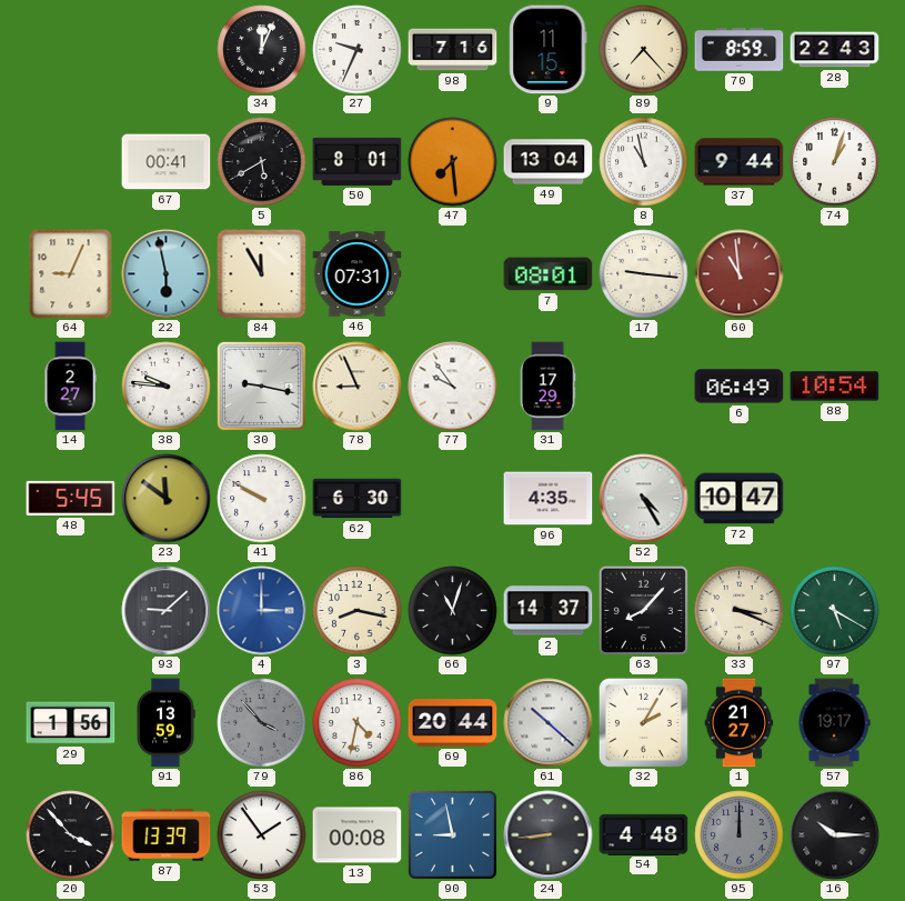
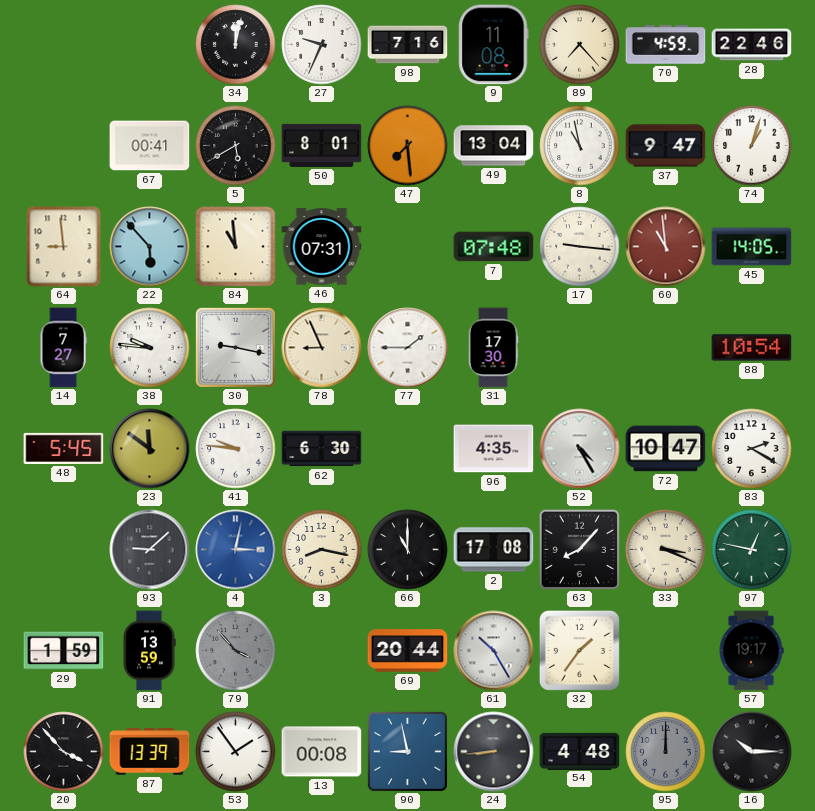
34: 12:04 -> 12:02 (236, 45)
9: 11:15 -> 11:08 (494, 45)
70: 8:59 -> 4:59 (666, 45)
28: 22:43 -> 22:46 (752, 45)
37: 9:44 -> 9:47 (666, 146)
64: 9:04 -> 8:59 (64, 247)
22: 5:58 -> 5:53 (150, 247)
84: 11:55 -> 10:59 (236, 247)
7: 08:01 -> 07:48 (494, 247)
45: none -> 14:05 (752, 247)
14: 2:27 -> 7:27 (63, 348)
77: 9:54 -> 1:45 (408, 348)
31: 17:29 -> 17:30 (493, 348)
6: 06:49 -> none (740, 387)
41: 9:50 -> 9:46 (236, 449)
83: none -> 2:20 (752, 449)
4: 3:00 -> 3:02 (236, 550)
66: 11:03 -> 11:00 (408, 550)
2: 14:37 -> 17:08 (494, 550)
97: 5:20 -> 12:47 (752, 550)
29: 1:56 -> 1:59 (64, 651)
86: 4:32 -> none (358, 723)
61: 10:22 -> 10:25 (494, 651)
32: 2:05 -> 1:36 (579, 650)
1: 21:27 -> none (740, 723)
